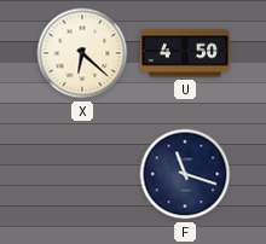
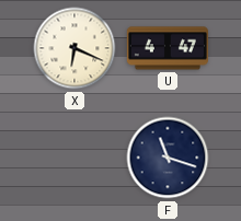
X: 6:22 -> 6:19 (74, 48)
U: 4:50 -> 4:47 (168, 48)
